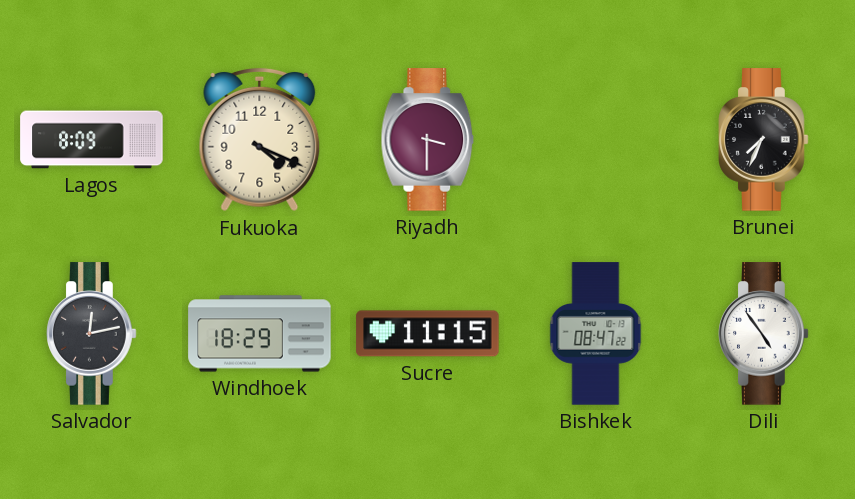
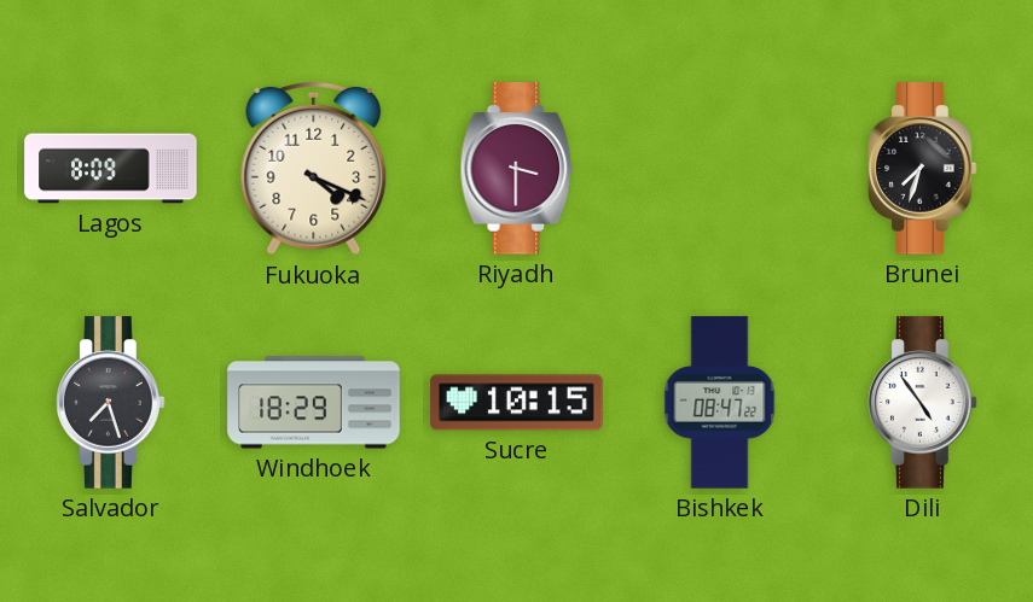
Brunei: 7:34 -> 7:33 (923, 169)
Salvador: 12:13 -> 7:27 (111, 403)
Sucre: 11:15 -> 10:15 (517, 403)
